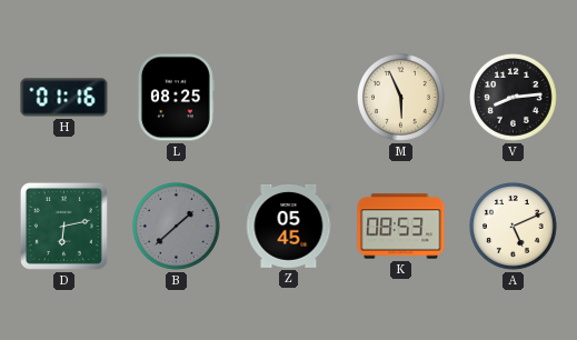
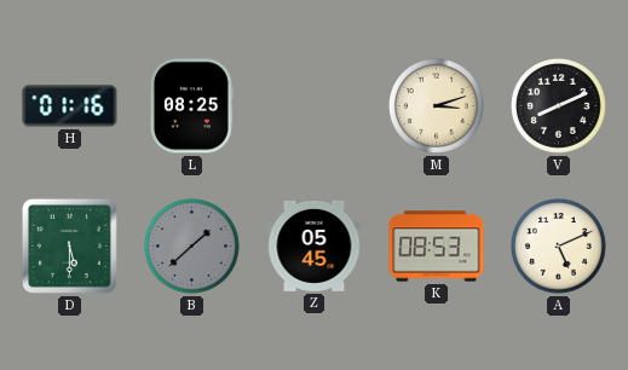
M: 5:56 -> 3:12 (437, 106)
V: 8:14 -> 8:11 (559, 106)
D: 6:13 -> 5:30 (69, 245)
